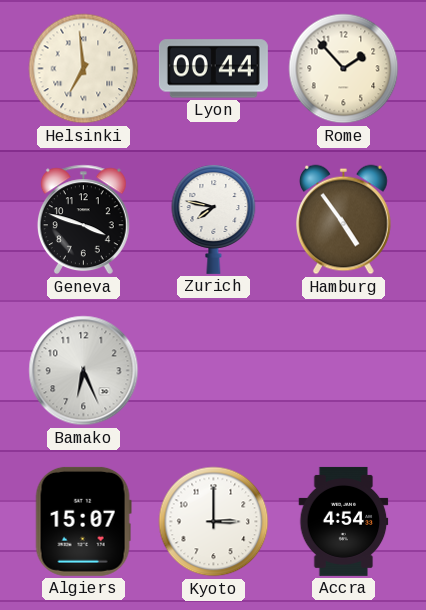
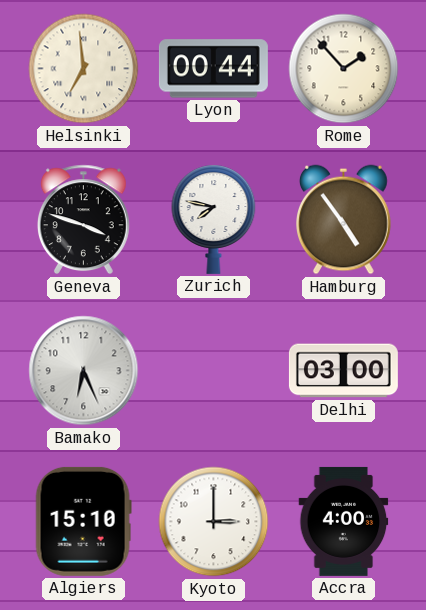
Delhi: none -> 03:00 (343, 371)
Algiers: 15:07 -> 15:10 (83, 521)
Accra: 4:54 -> 4:00 (344, 521)
